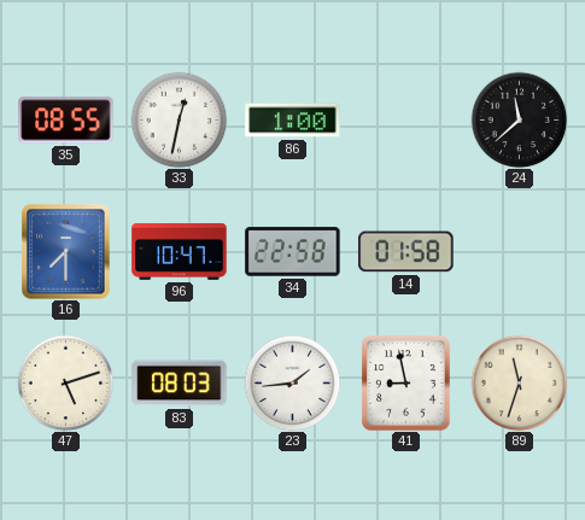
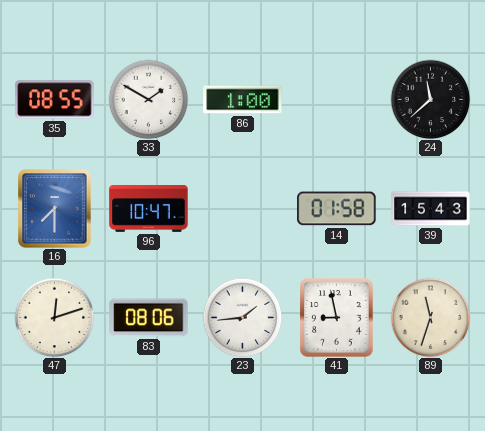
33: 12:32 -> 1:50 (148, 99)
34: 22:58 -> none (293, 252)
39: none -> 15:43 (431, 209)
47: 5:12 -> 12:12 (54, 317)
83: 08:03 -> 08:06 (149, 318)
